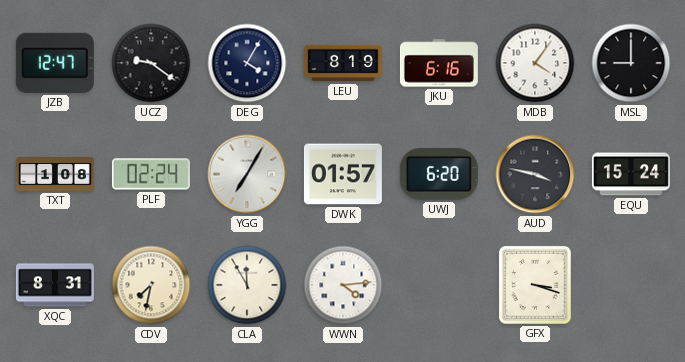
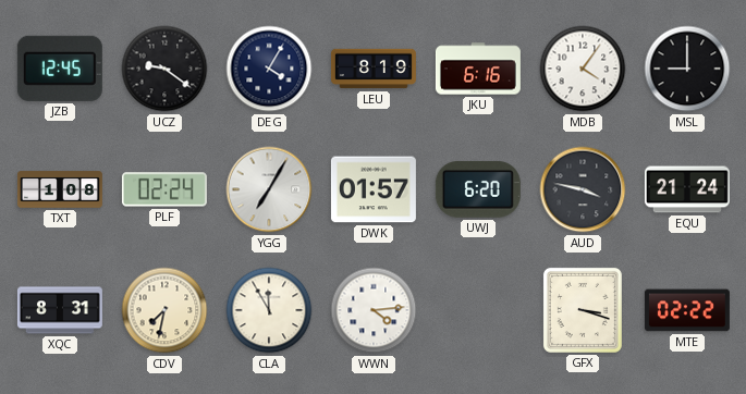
JZB: 12:47 -> 12:45 (60, 69)
EQU: 15:24 -> 21:24 (687, 189)
MTE: none -> 02:22 (687, 310)
